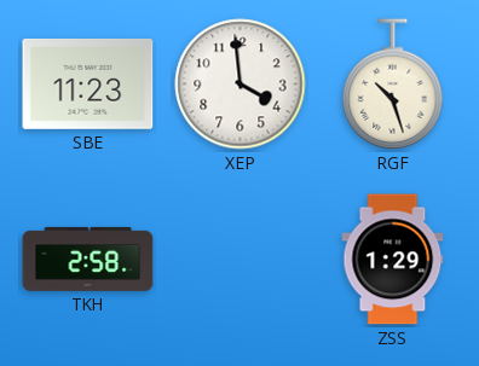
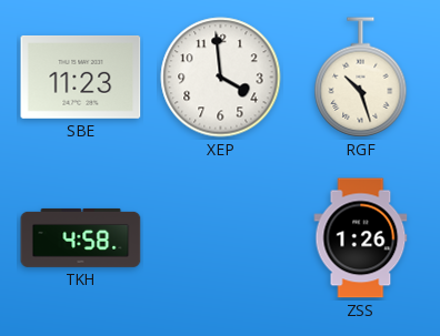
TKH: 2:58 -> 4:58 (81, 237)
ZSS: 1:29 -> 1:26 (361, 238)
